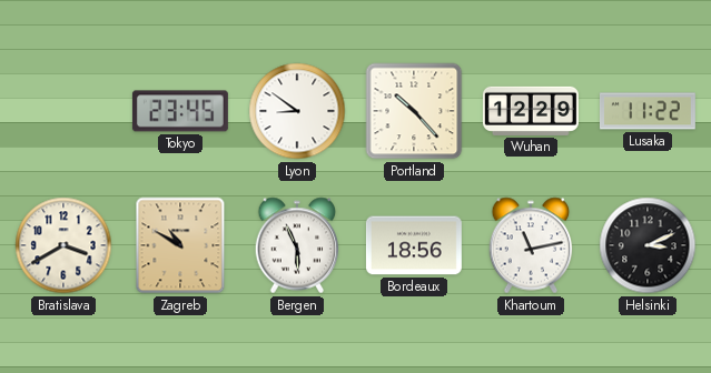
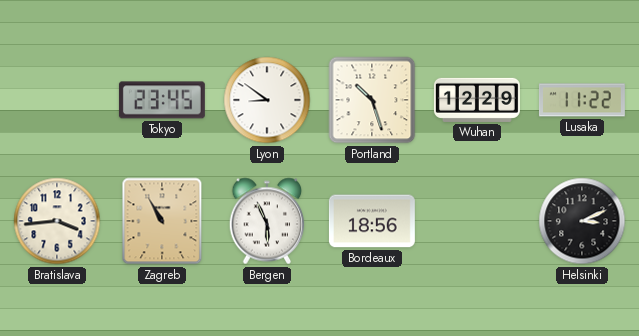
Portland: 10:23 -> 10:27 (372, 100)
Bratislava: 3:40 -> 3:44 (57, 221)
Zagreb: 10:50 -> 10:55 (162, 221)
Khartoum: 11:13 -> none (531, 245)
